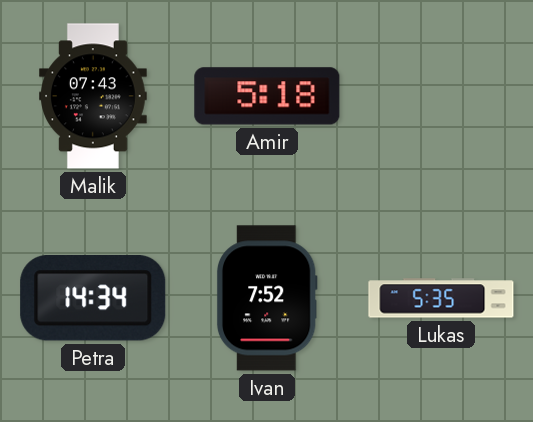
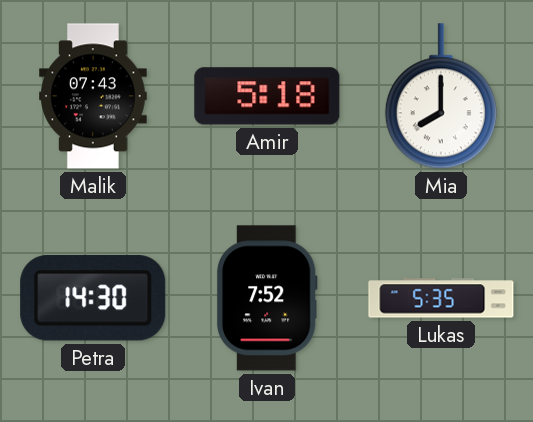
Mia: none -> 8:00 (441, 96)
Petra: 14:34 -> 14:30 (93, 298)
